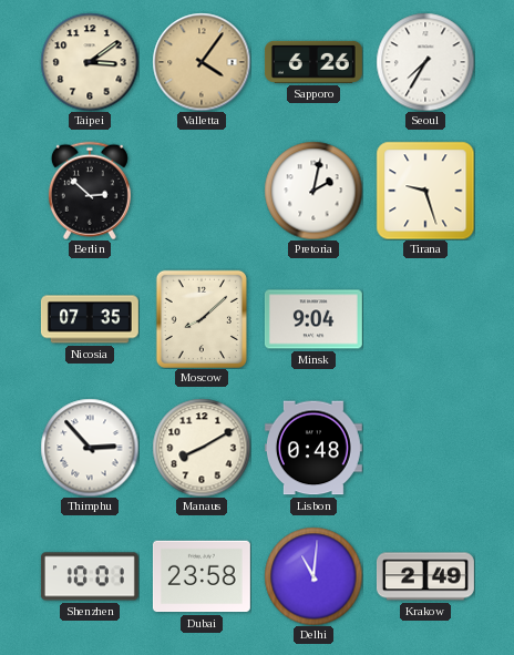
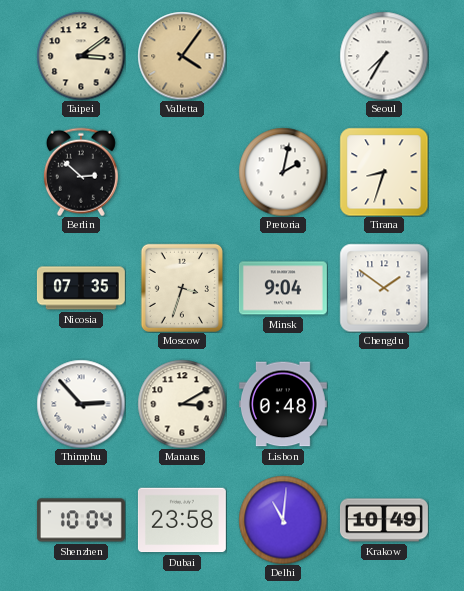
Sapporo: 6:26 -> none (313, 62)
Tirana: 9:27 -> 8:33 (384, 172)
Moscow: 8:08 -> 3:33 (182, 288)
Chengdu: none -> 1:51 (384, 288)
Manaus: 8:10 -> 3:10 (182, 404)
Shenzhen: 10:01 -> 10:04 (81, 520)
Krakow: 2:49 -> 10:49 (384, 520)
